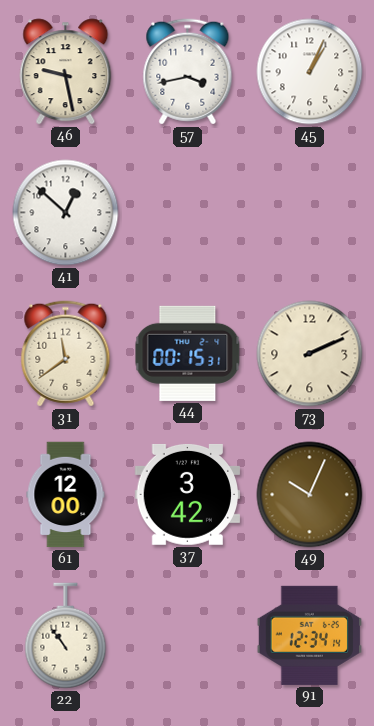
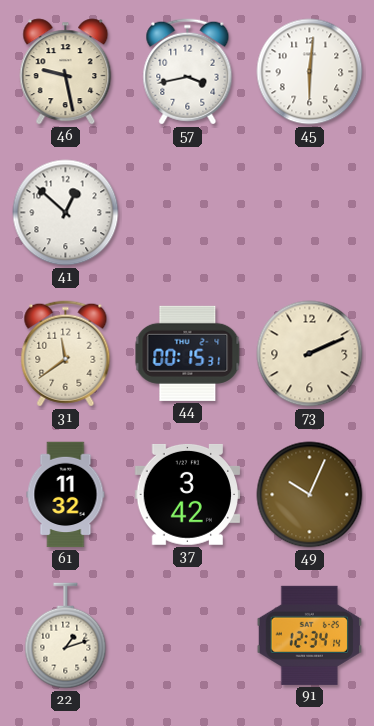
45: 1:04 -> 6:01 (310, 72)
61: 12:00 -> 11:32 (66, 495)
22: 10:54 -> 1:12 (66, 636)
